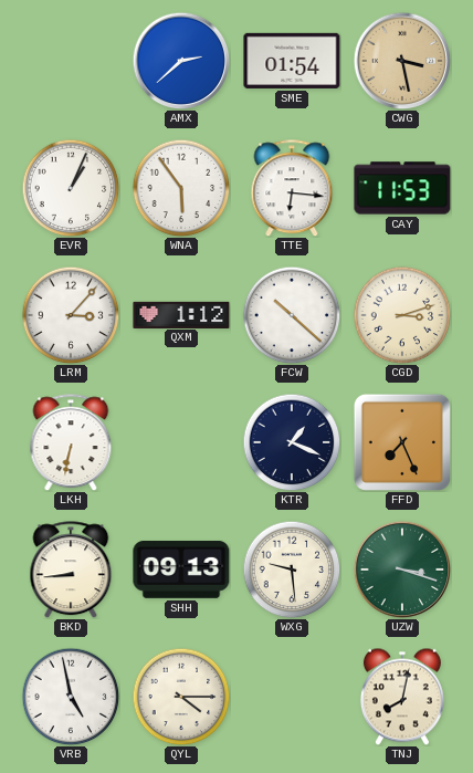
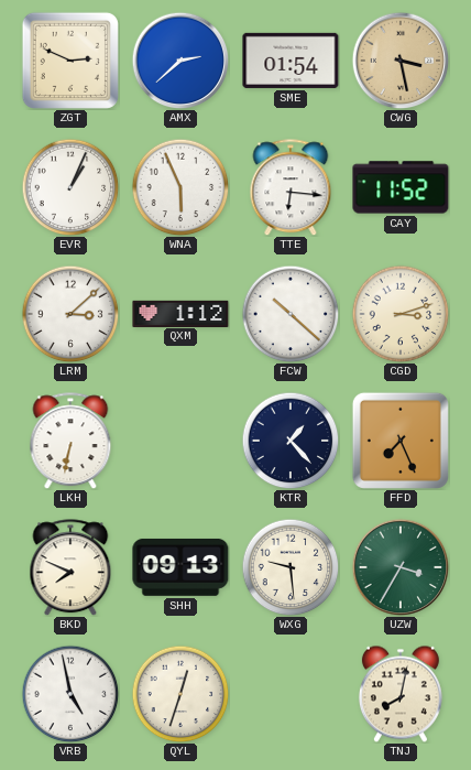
ZGT: none -> 2:49 (70, 61)
WNA: 5:54 -> 5:56 (180, 187)
CAY: 11:53 -> 11:52 (401, 187)
LRM: 3:07 -> 3:08 (70, 314)
KTR: 1:19 -> 1:23 (291, 441)
BKD: 8:44 -> 7:49 (70, 567)
UZW: 3:18 -> 3:35 (401, 567)
QYL: 4:15 -> 12:33 (180, 694)
